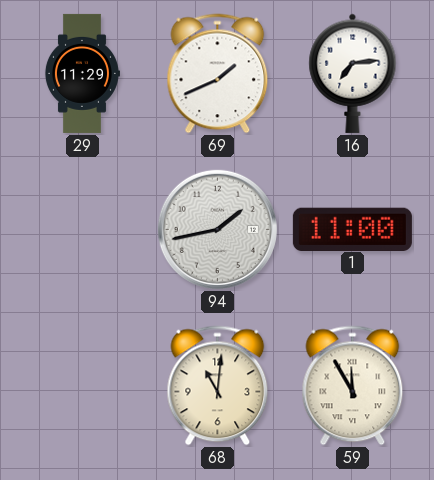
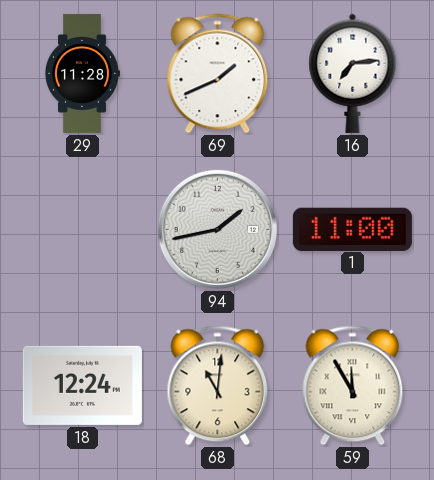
29: 11:29 -> 11:28 (82, 73)
18: none -> 12:24 (82, 385)
